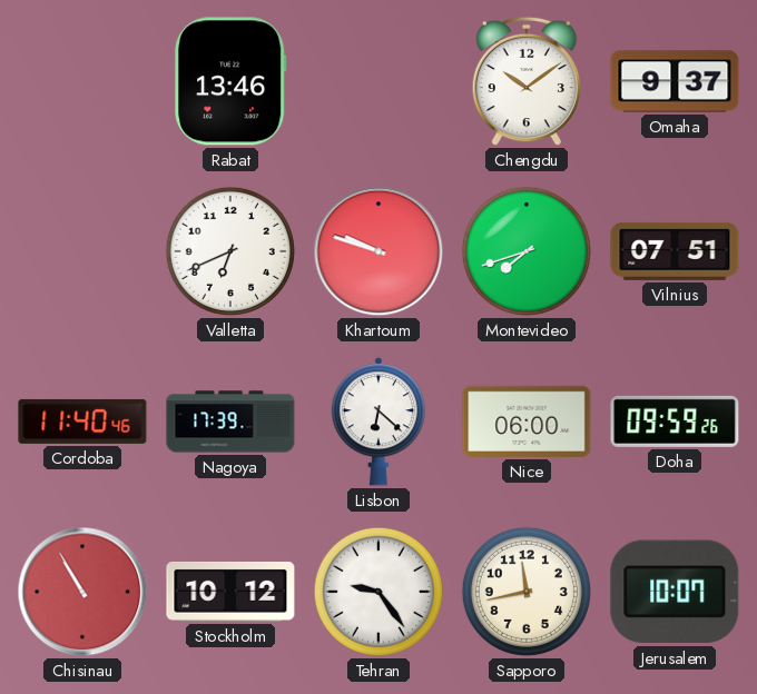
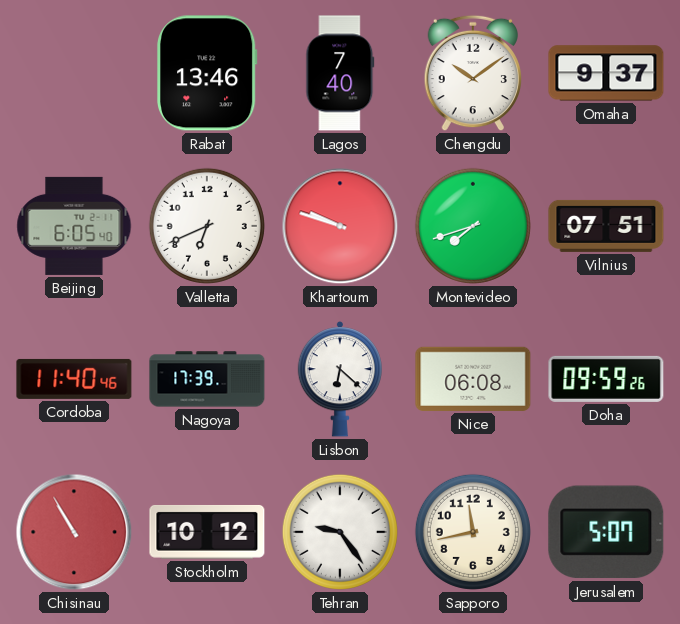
Lagos: none -> 7:40 (340, 73)
Beijing: none -> 6:05 (74, 226)
Nice: 06:00 -> 06:08 (473, 379)
Jerusalem: 10:07 -> 5:07 (606, 532)
